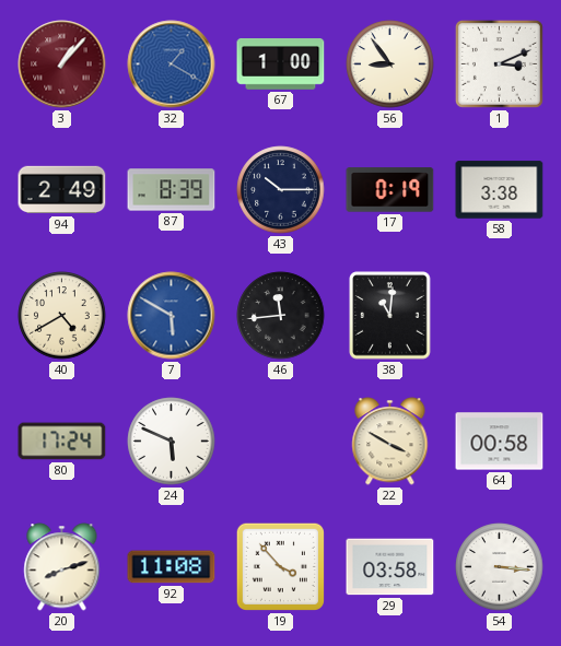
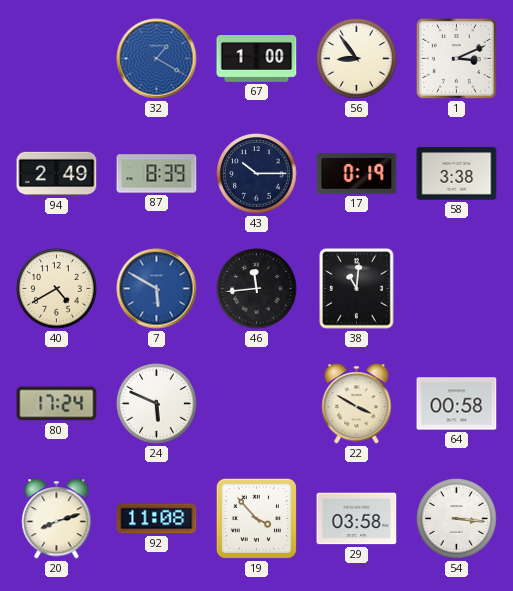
3: 1:07 -> none (62, 64)
